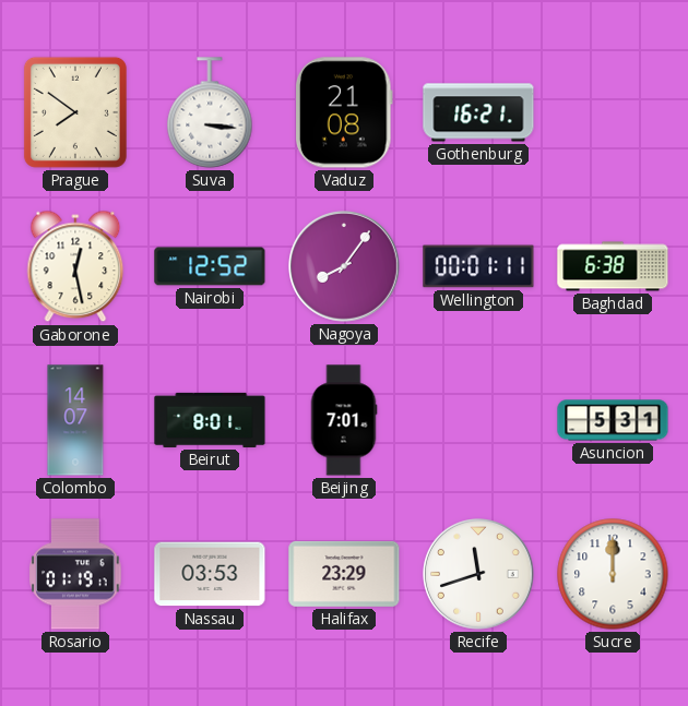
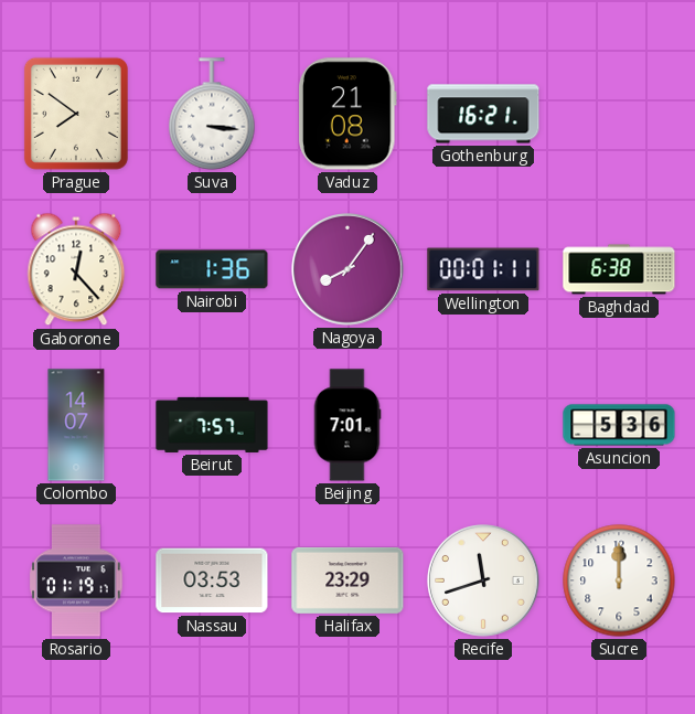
Gaborone: 12:28 -> 12:23 (76, 269)
Nairobi: 12:52 -> 1:36 (212, 269)
Beirut: 8:01 -> 7:57 (212, 425)
Asuncion: 5:31 -> 5:36 (619, 425)
